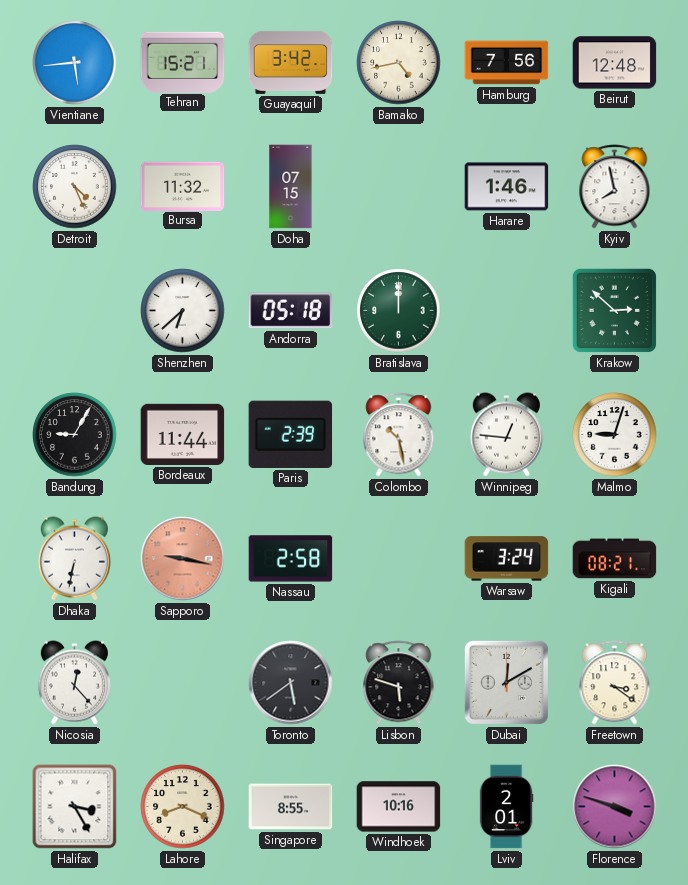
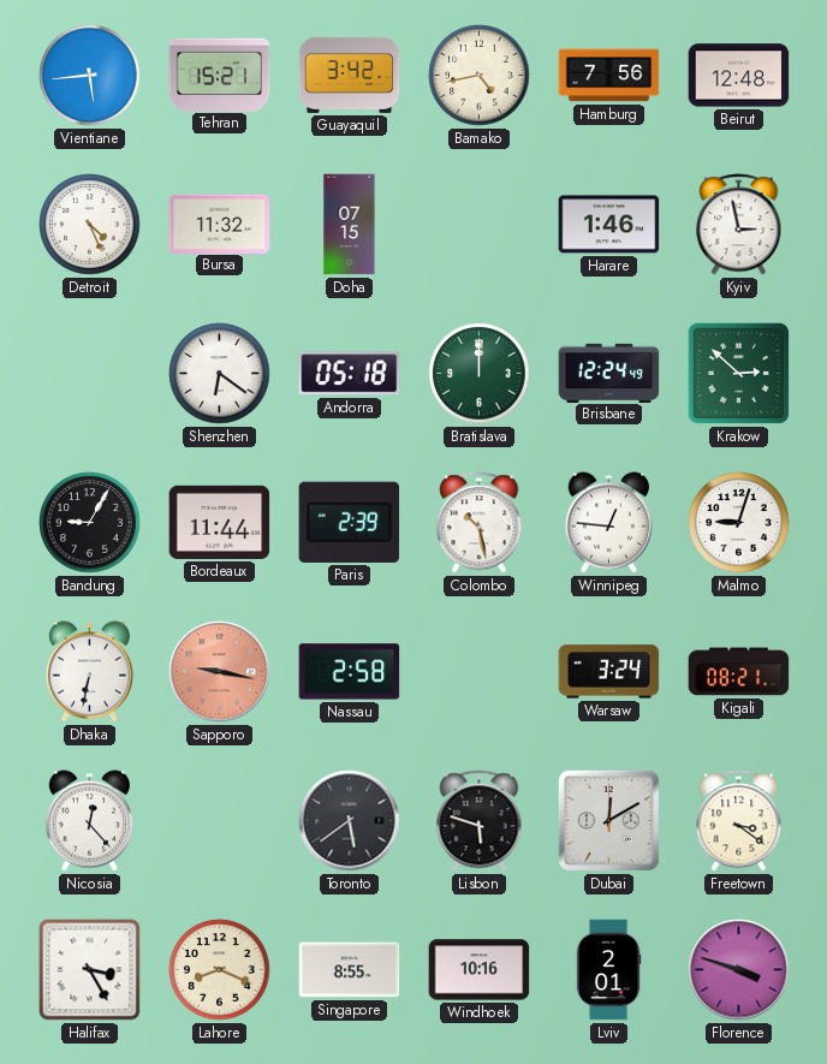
Kyiv: 7:58 -> 2:58 (739, 225)
Shenzhen: 6:38 -> 6:21 (220, 374)
Brisbane: none -> 12:24 (609, 373)
